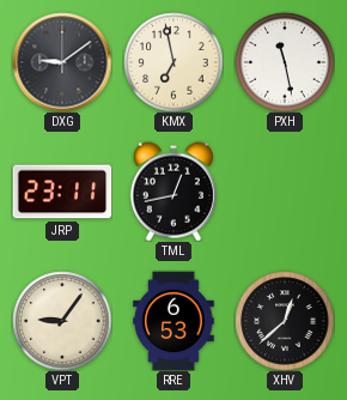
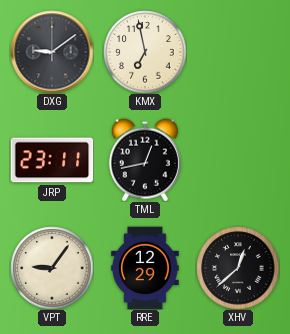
PXH: 11:28 -> none (285, 62)
RRE: 6:53 -> 12:29 (145, 268)
